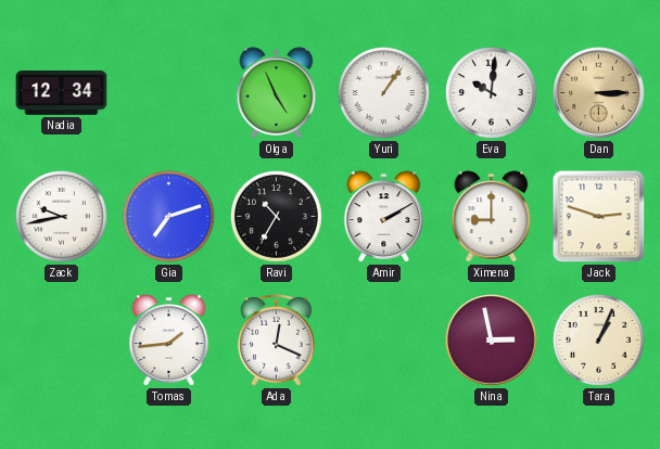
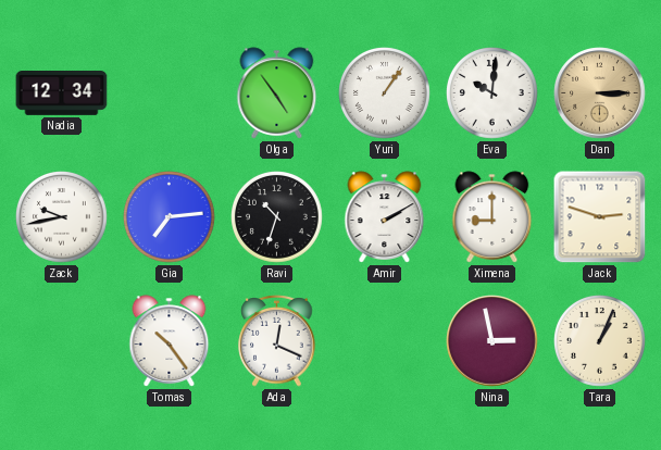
Olga: 4:56 -> 4:54 (277, 93)
Gia: 7:12 -> 7:14 (170, 217)
Ravi: 10:35 -> 10:33 (277, 217)
Tomas: 1:44 -> 10:24 (170, 341)
